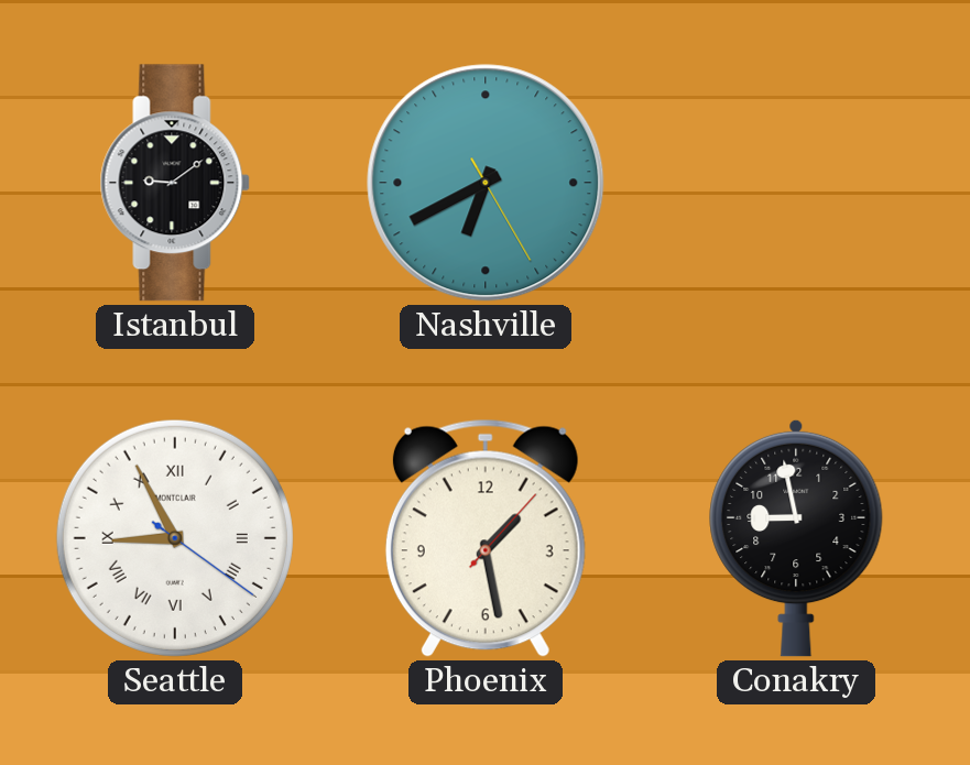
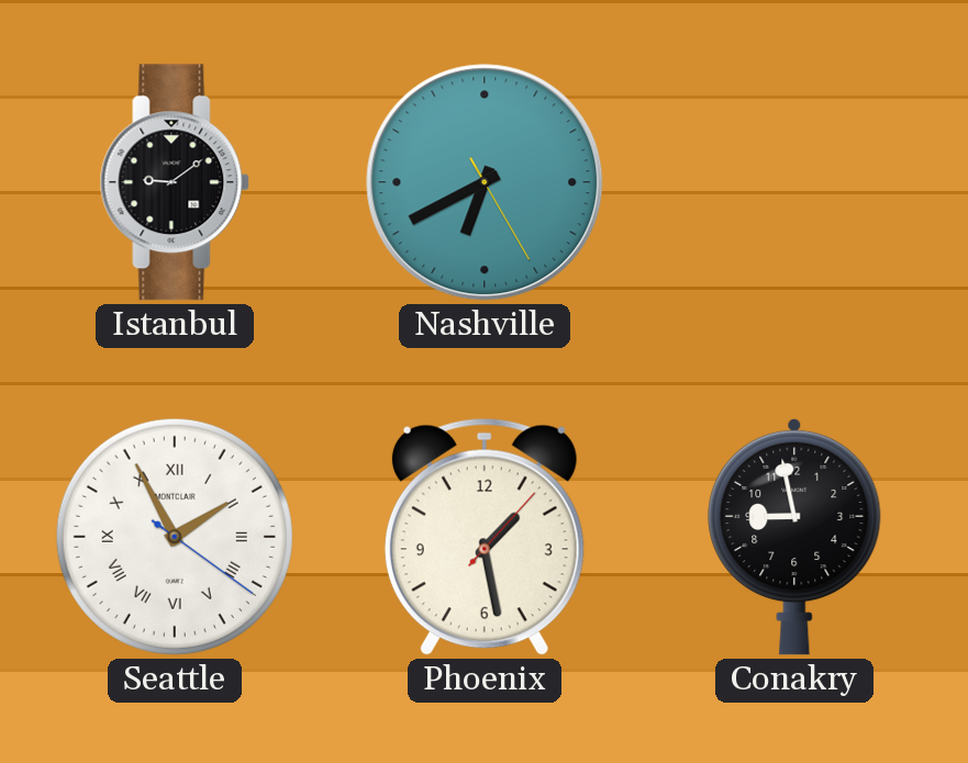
Seattle: 8:55 -> 1:55 (175, 537)
